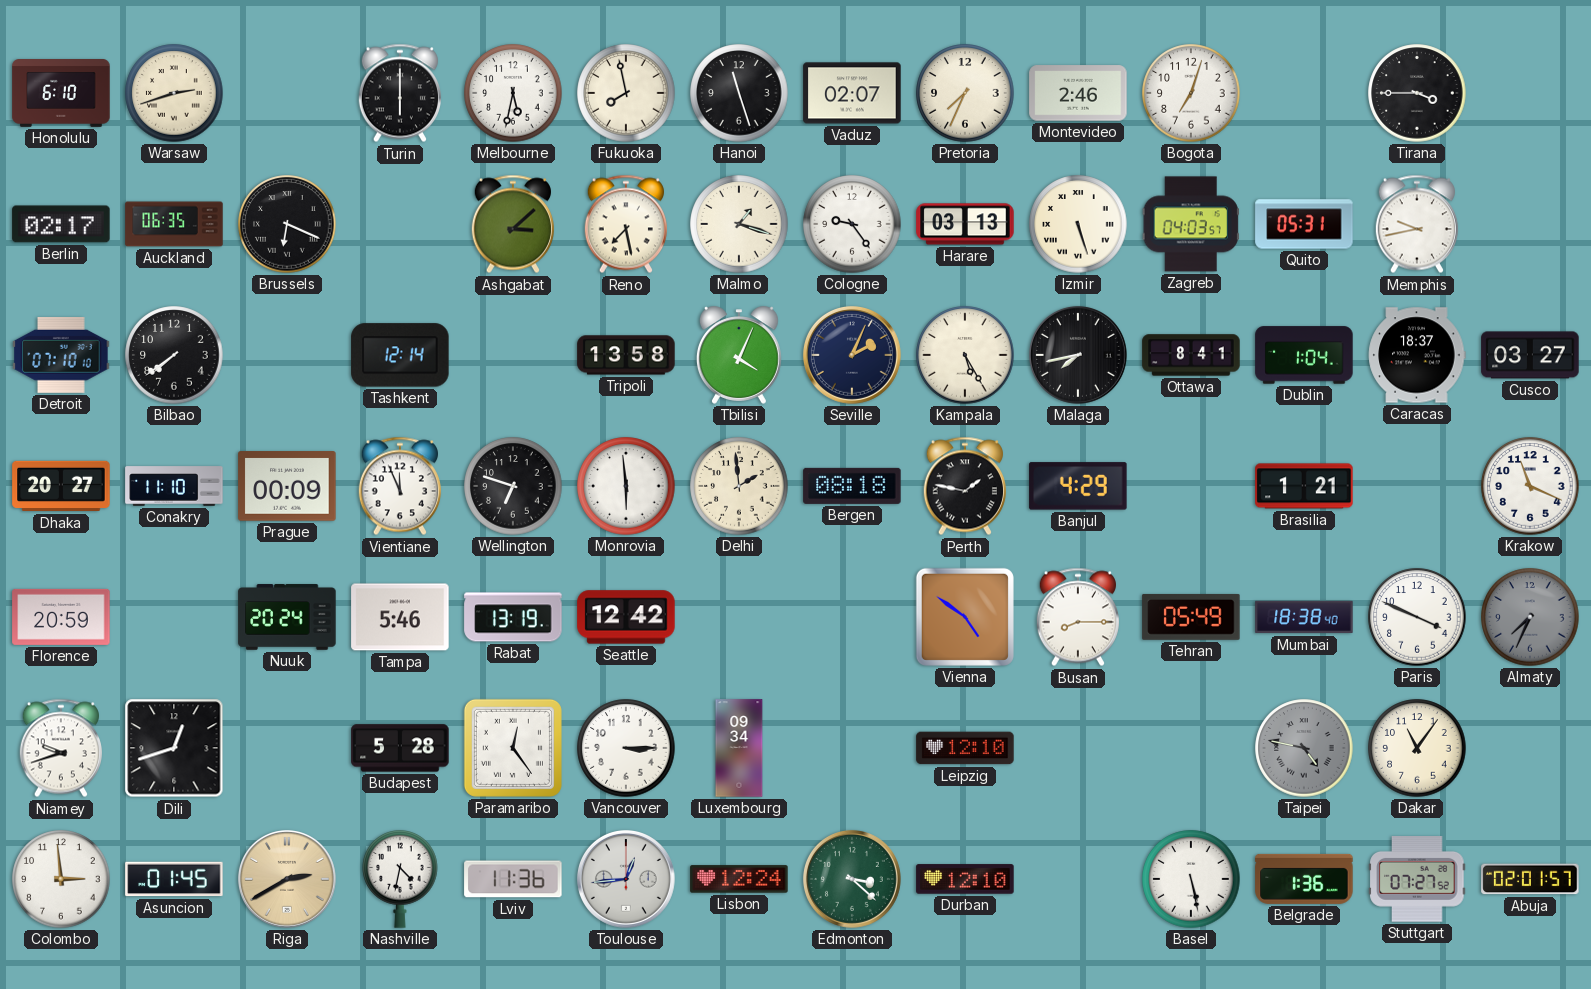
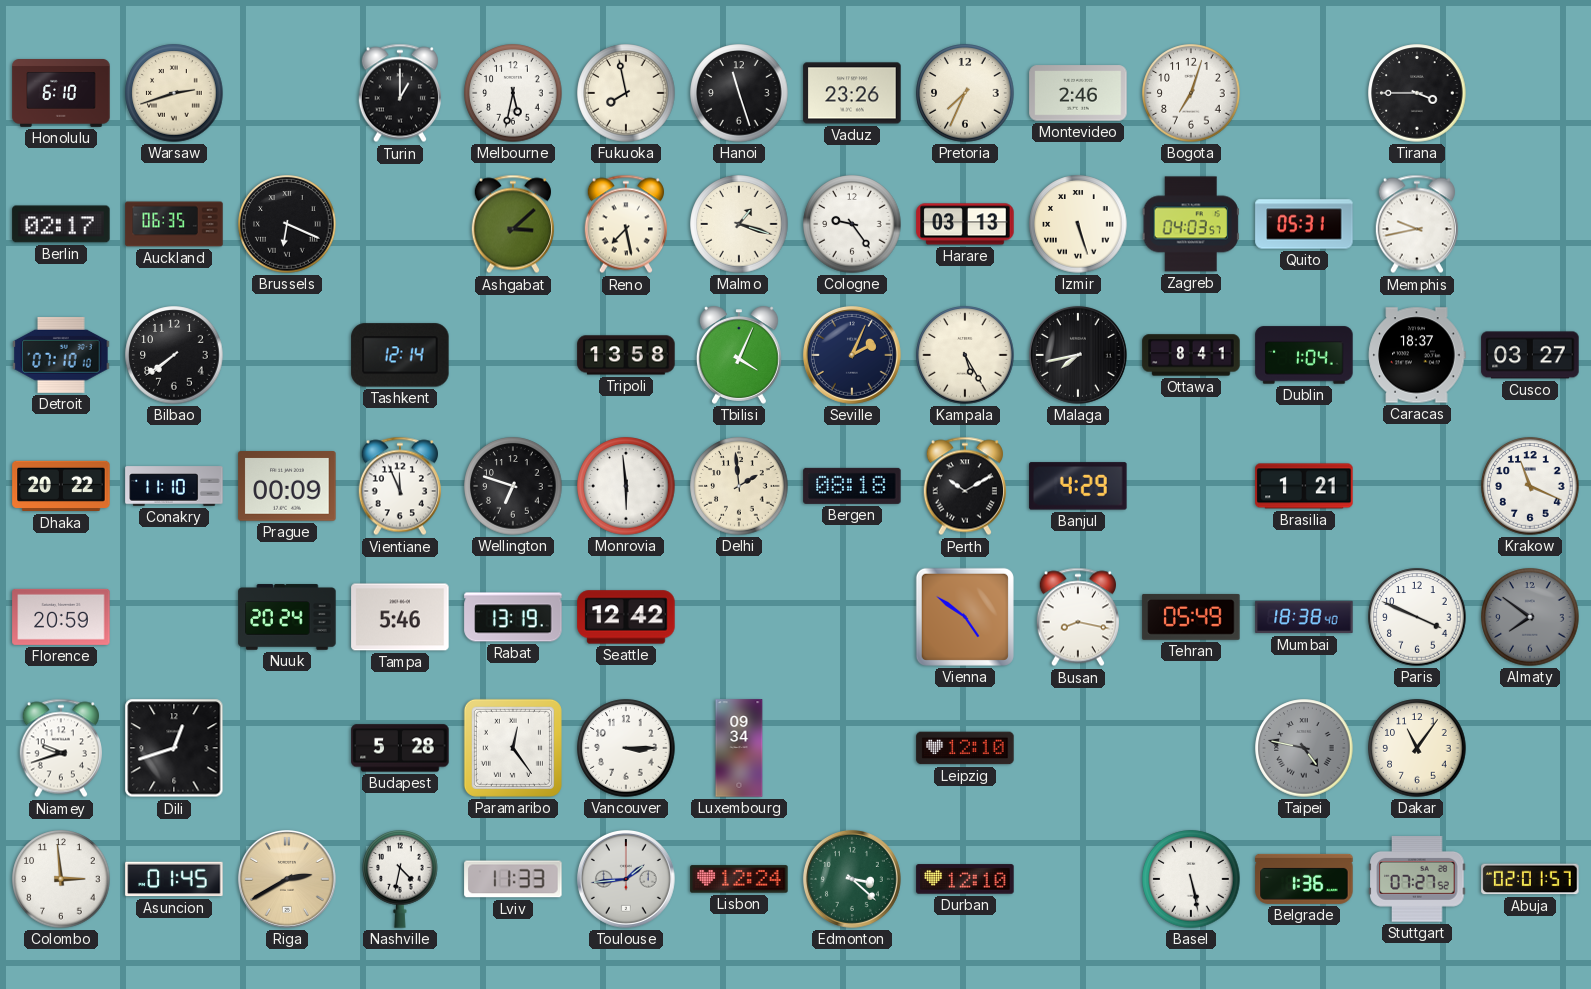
Turin: 6:00 -> 1:00 (400, 93)
Vaduz: 02:07 -> 23:26 (852, 93)
Dhaka: 20:27 -> 20:22 (61, 486)
Perth: 1:47 -> 10:10 (965, 486)
Busan: 8:15 -> 8:17 (1078, 617)
Almaty: 7:34 -> 7:51 (1530, 617)
Lviv: 11:36 -> 11:33 (513, 879)
Toulouse: 12:44 -> 1:44 (626, 879)
